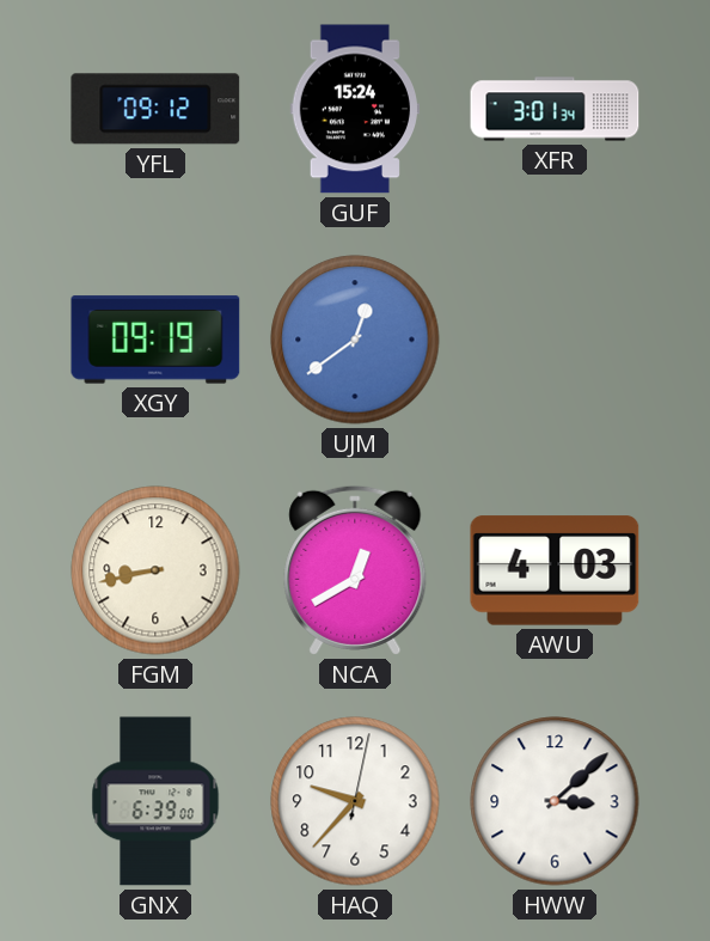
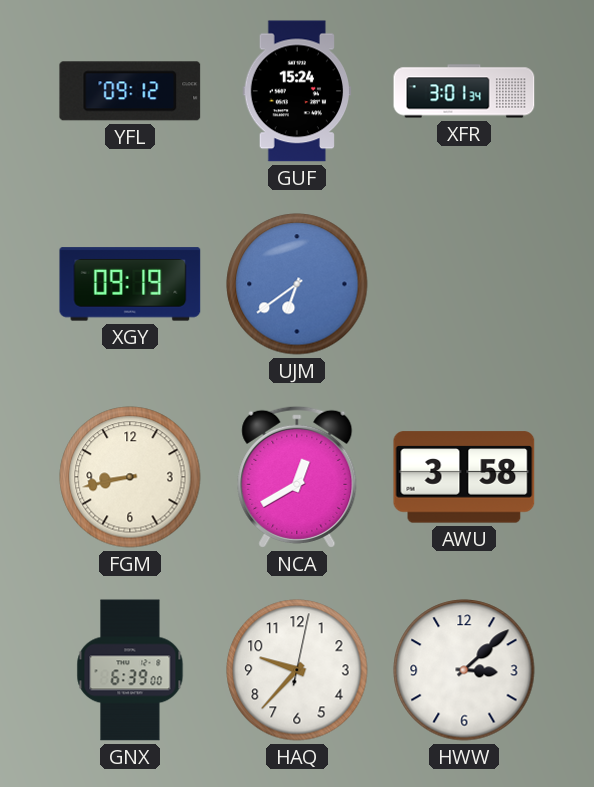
UJM: 12:39 -> 6:39 (297, 284)
AWU: 4:03 -> 3:58 (464, 477)
